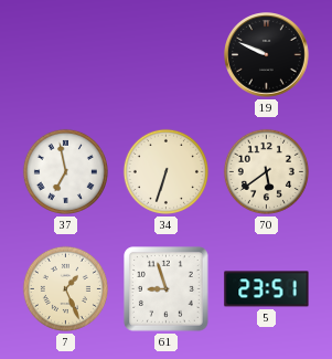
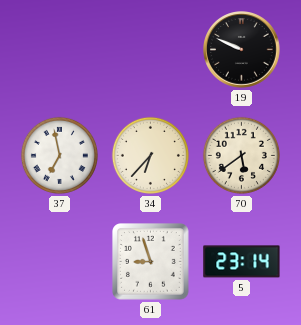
34: 6:33 -> 6:37 (150, 155)
7: 1:26 -> none (65, 288)
5: 23:51 -> 23:14 (242, 262)
